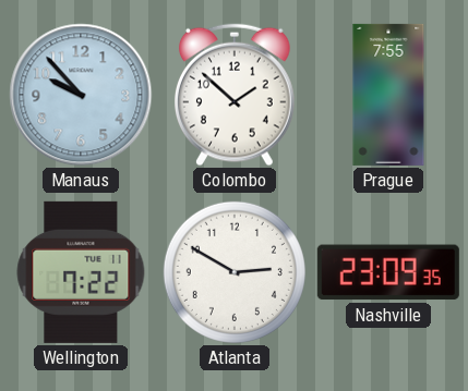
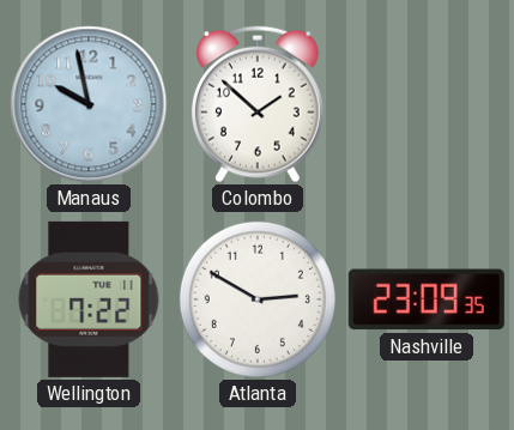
Manaus: 9:53 -> 9:58 (89, 104)
Prague: 7:55 -> none (388, 95)
